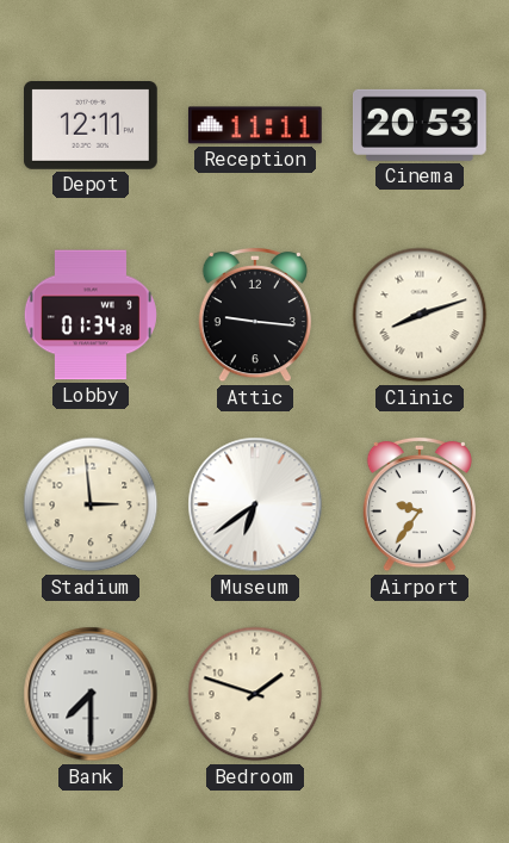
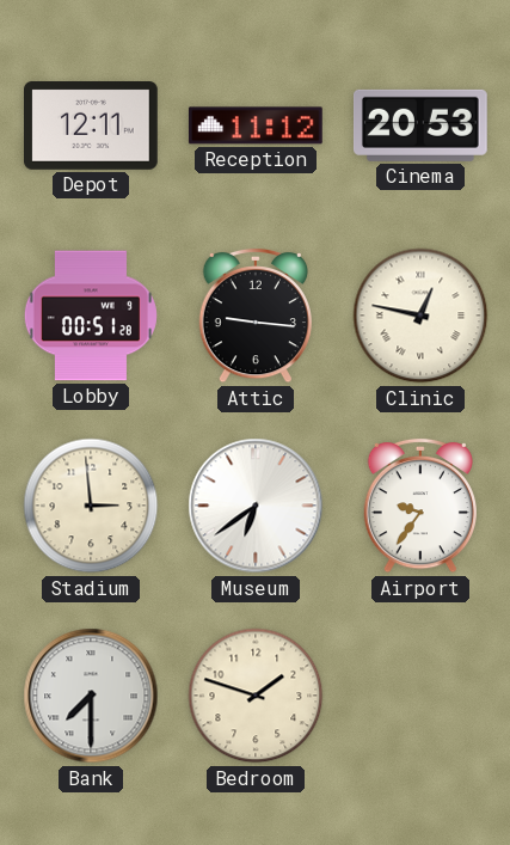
Reception: 11:11 -> 11:12 (256, 125)
Lobby: 01:34 -> 00:51 (91, 316)
Clinic: 8:12 -> 12:47 (420, 316)
